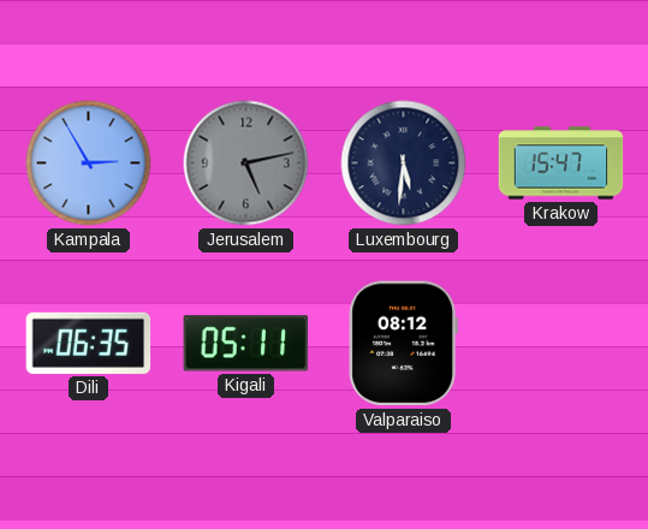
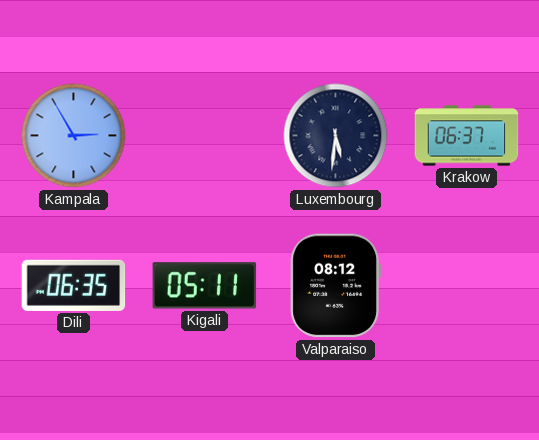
Jerusalem: 5:13 -> none (246, 164)
Krakow: 15:47 -> 06:37 (467, 136)
